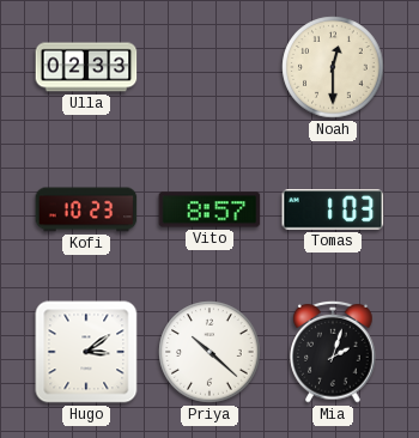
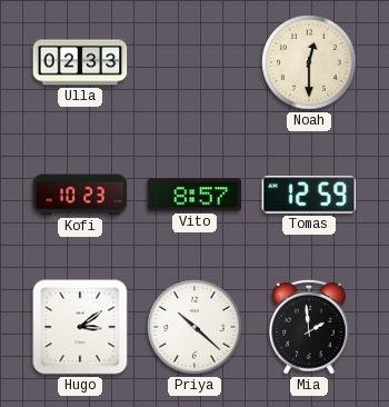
Tomas: 1:03 -> 12:59 (309, 195)
Mia: 2:03 -> 1:59 (309, 327)
